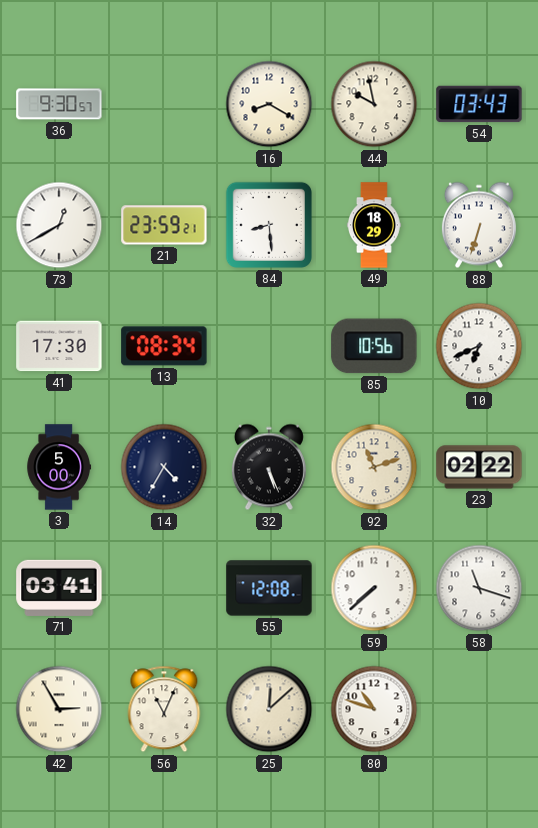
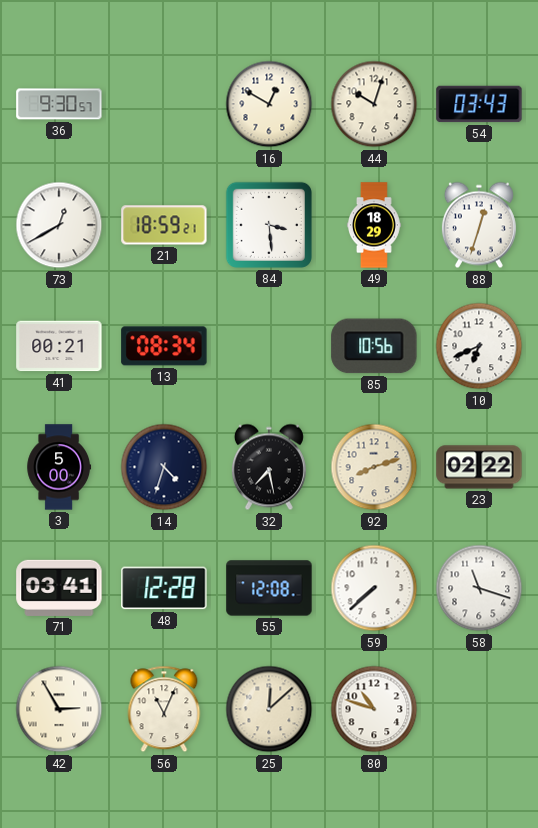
16: 8:20 -> 12:50 (269, 104)
44: 9:58 -> 10:03 (374, 104)
21: 23:59 -> 18:59 (164, 225)
84: 8:29 -> 3:29 (269, 225)
88: 6:33 -> 12:33 (479, 225)
41: 17:30 -> 00:21 (59, 346)
14: 4:35 -> 4:33 (164, 467)
32: 5:26 -> 7:28 (269, 467)
92: 11:12 -> 8:12 (374, 467)
48: none -> 12:28 (164, 588)
